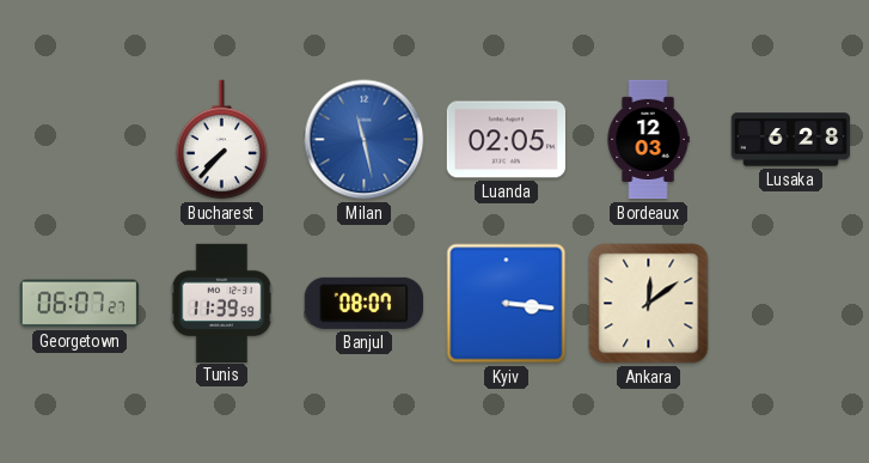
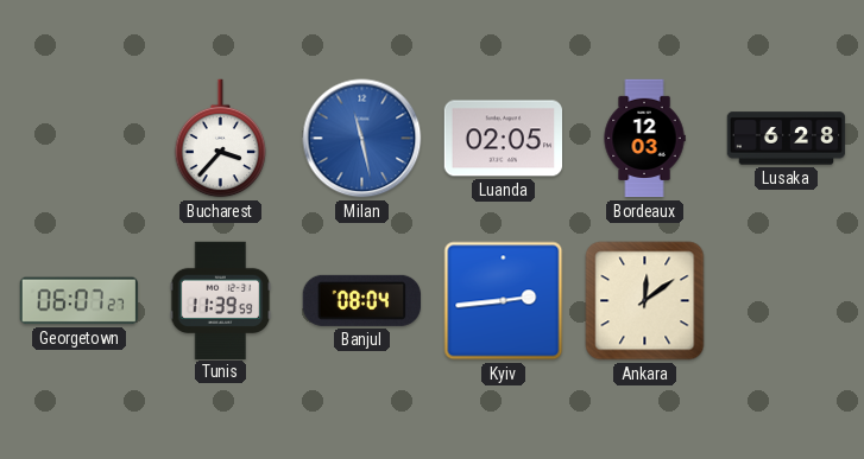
Bucharest: 7:37 -> 3:37 (221, 139)
Banjul: 08:07 -> 08:04 (361, 300)
Kyiv: 3:16 -> 2:44 (504, 301)
